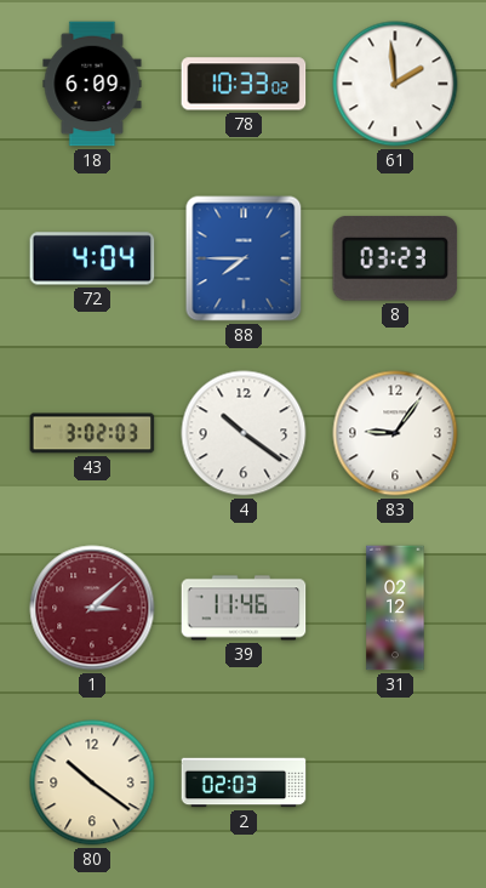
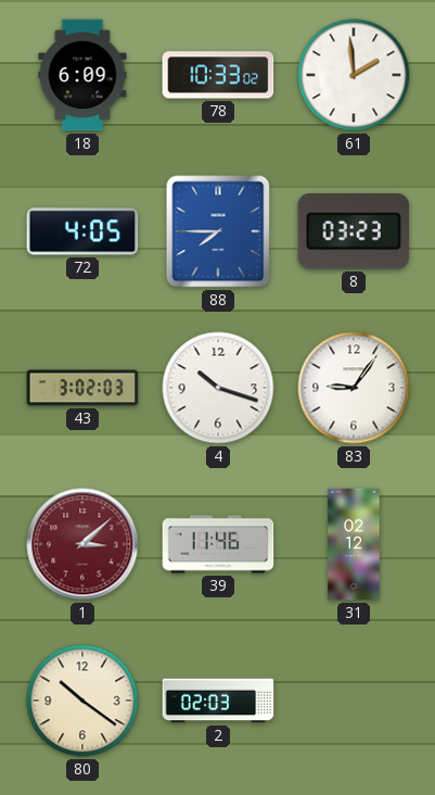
72: 4:04 -> 4:05 (82, 231)
4: 10:21 -> 10:18 (218, 388)
